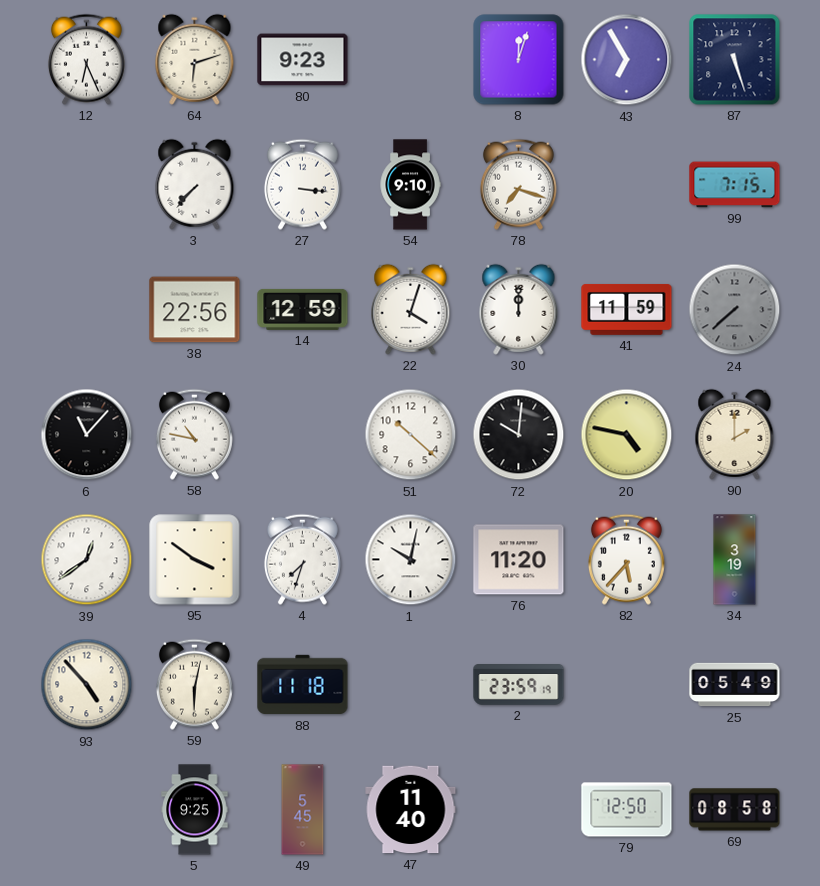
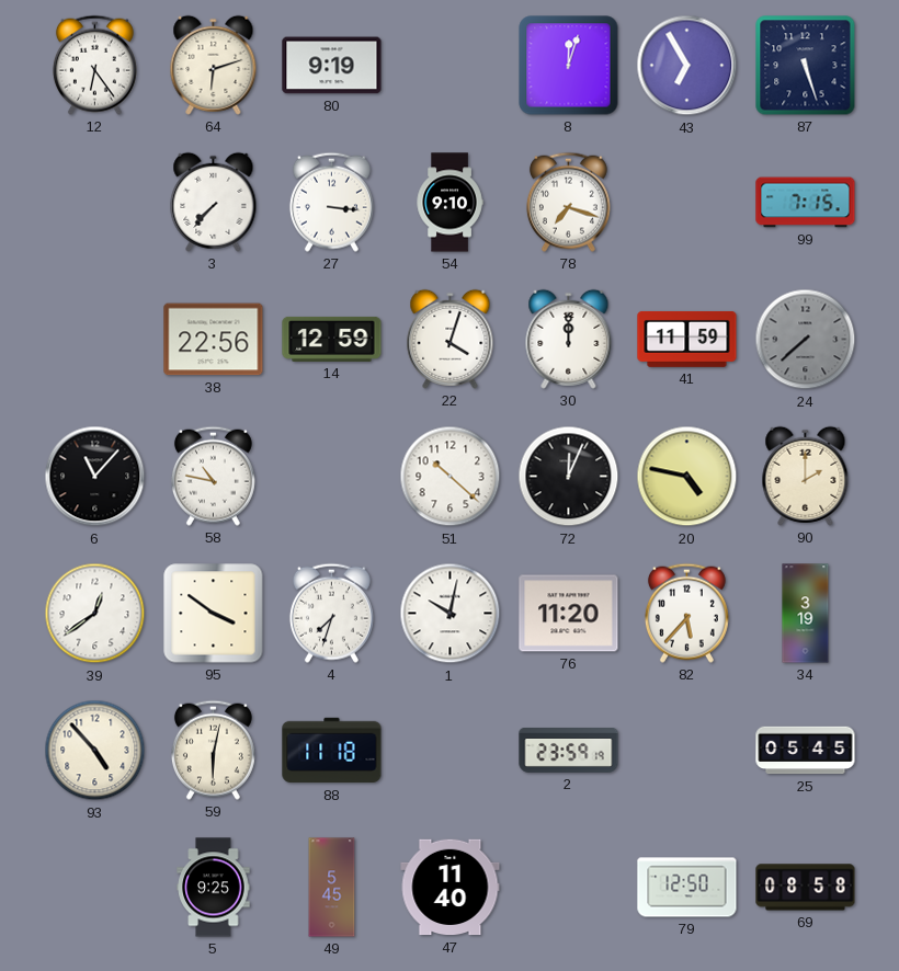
12: 6:26 -> 6:24 (94, 65)
80: 9:23 -> 9:19 (332, 66)
72: 10:01 -> 12:04 (569, 477)
25: 05:49 -> 05:45 (806, 751)
